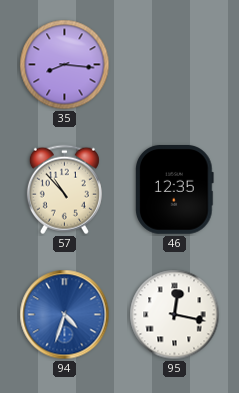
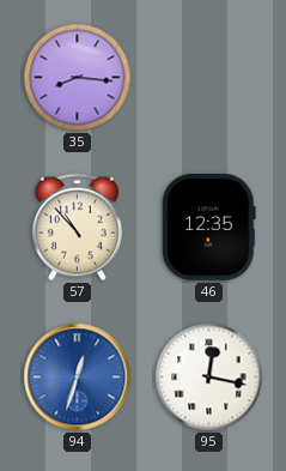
94: 4:33 -> 12:33 (78, 378)
